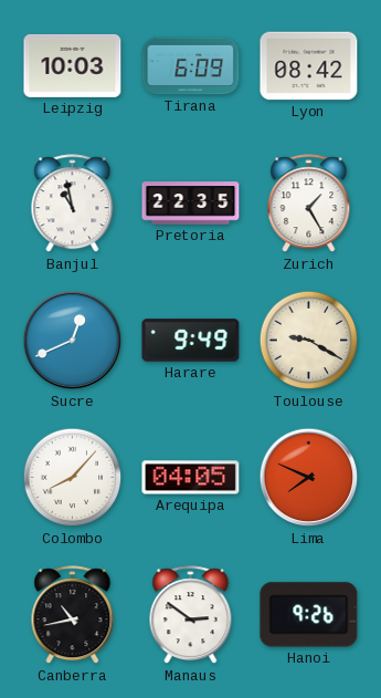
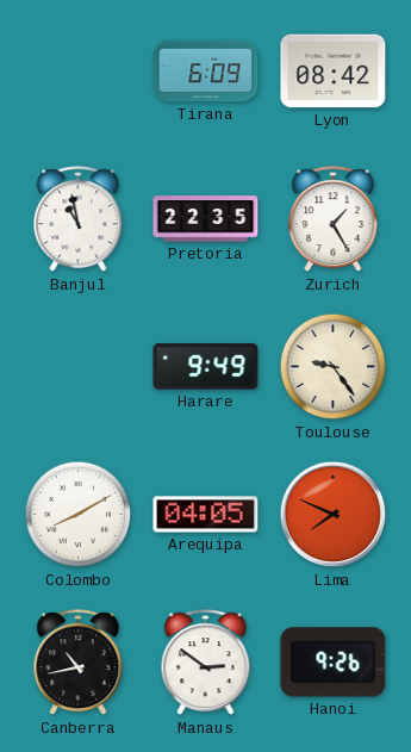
Leipzig: 10:03 -> none (73, 65)
Sucre: 12:41 -> none (73, 341)
Toulouse: 9:20 -> 9:24 (334, 367)
Colombo: 8:07 -> 8:10 (79, 515)
